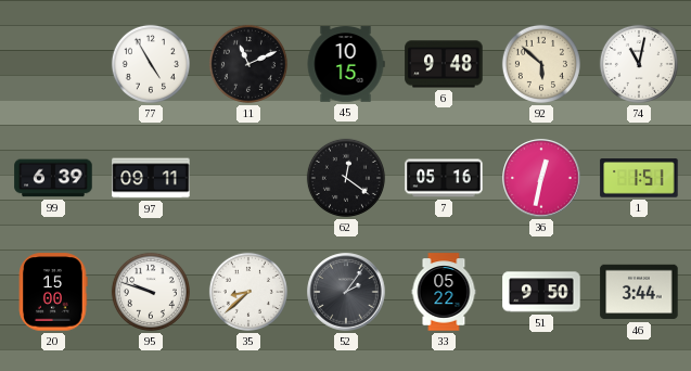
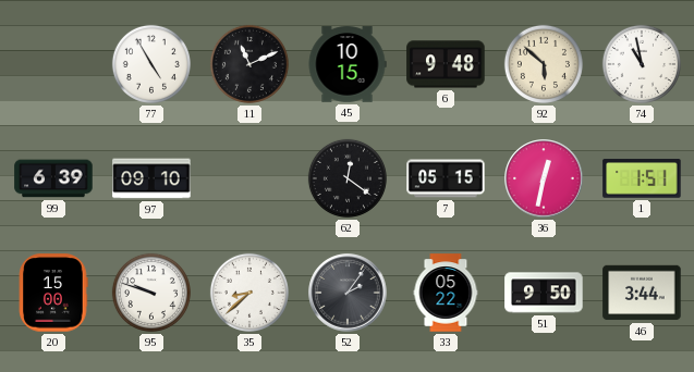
74: 11:02 -> 10:58 (642, 64)
97: 09:11 -> 09:10 (151, 178)
7: 05:16 -> 05:15 (446, 178)
